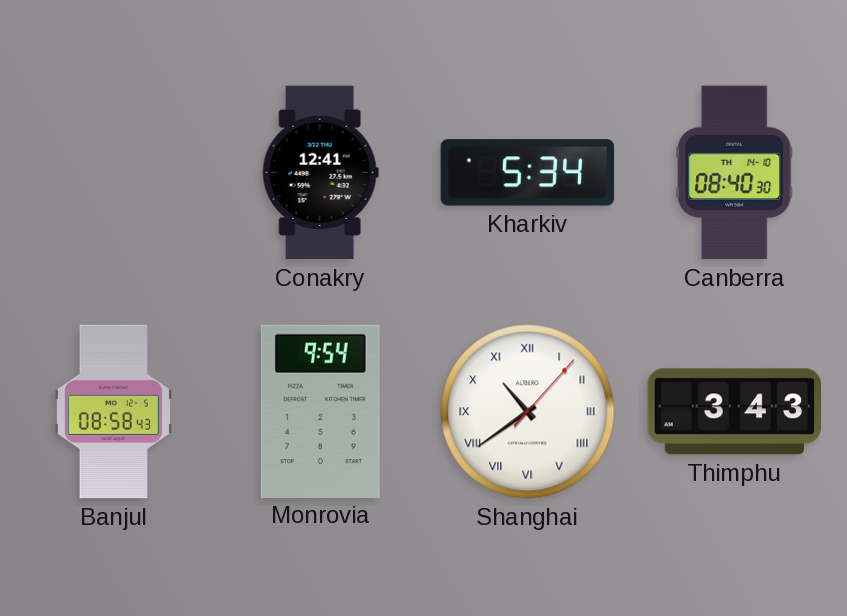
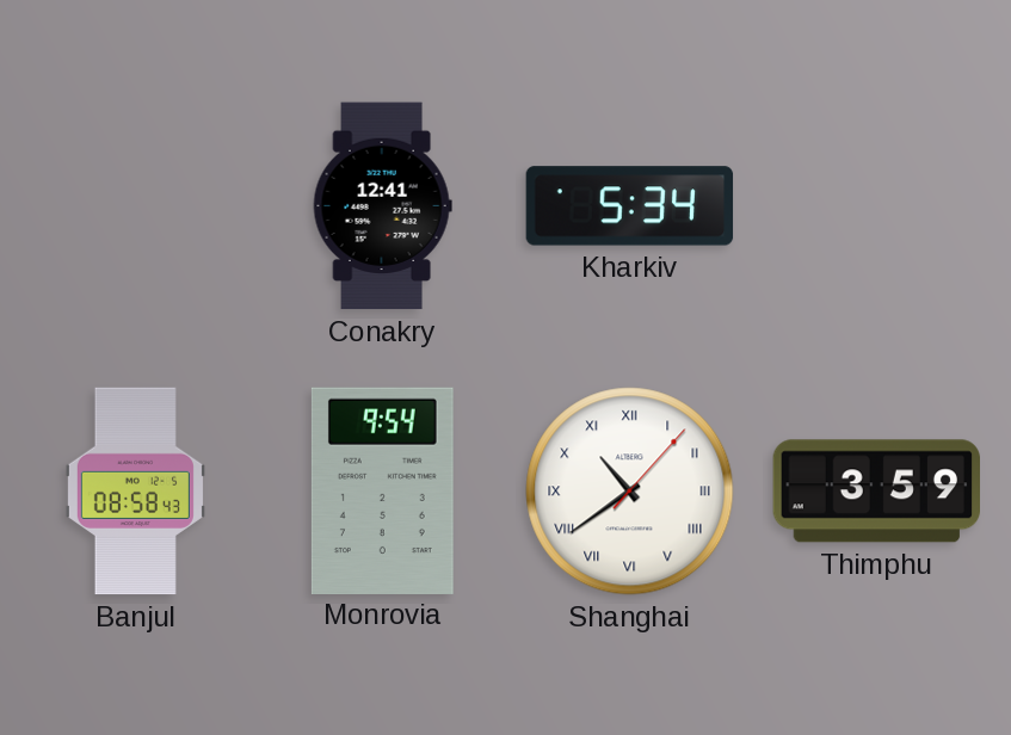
Canberra: 08:40 -> none (735, 173)
Thimphu: 3:43 -> 3:59 (876, 492)
